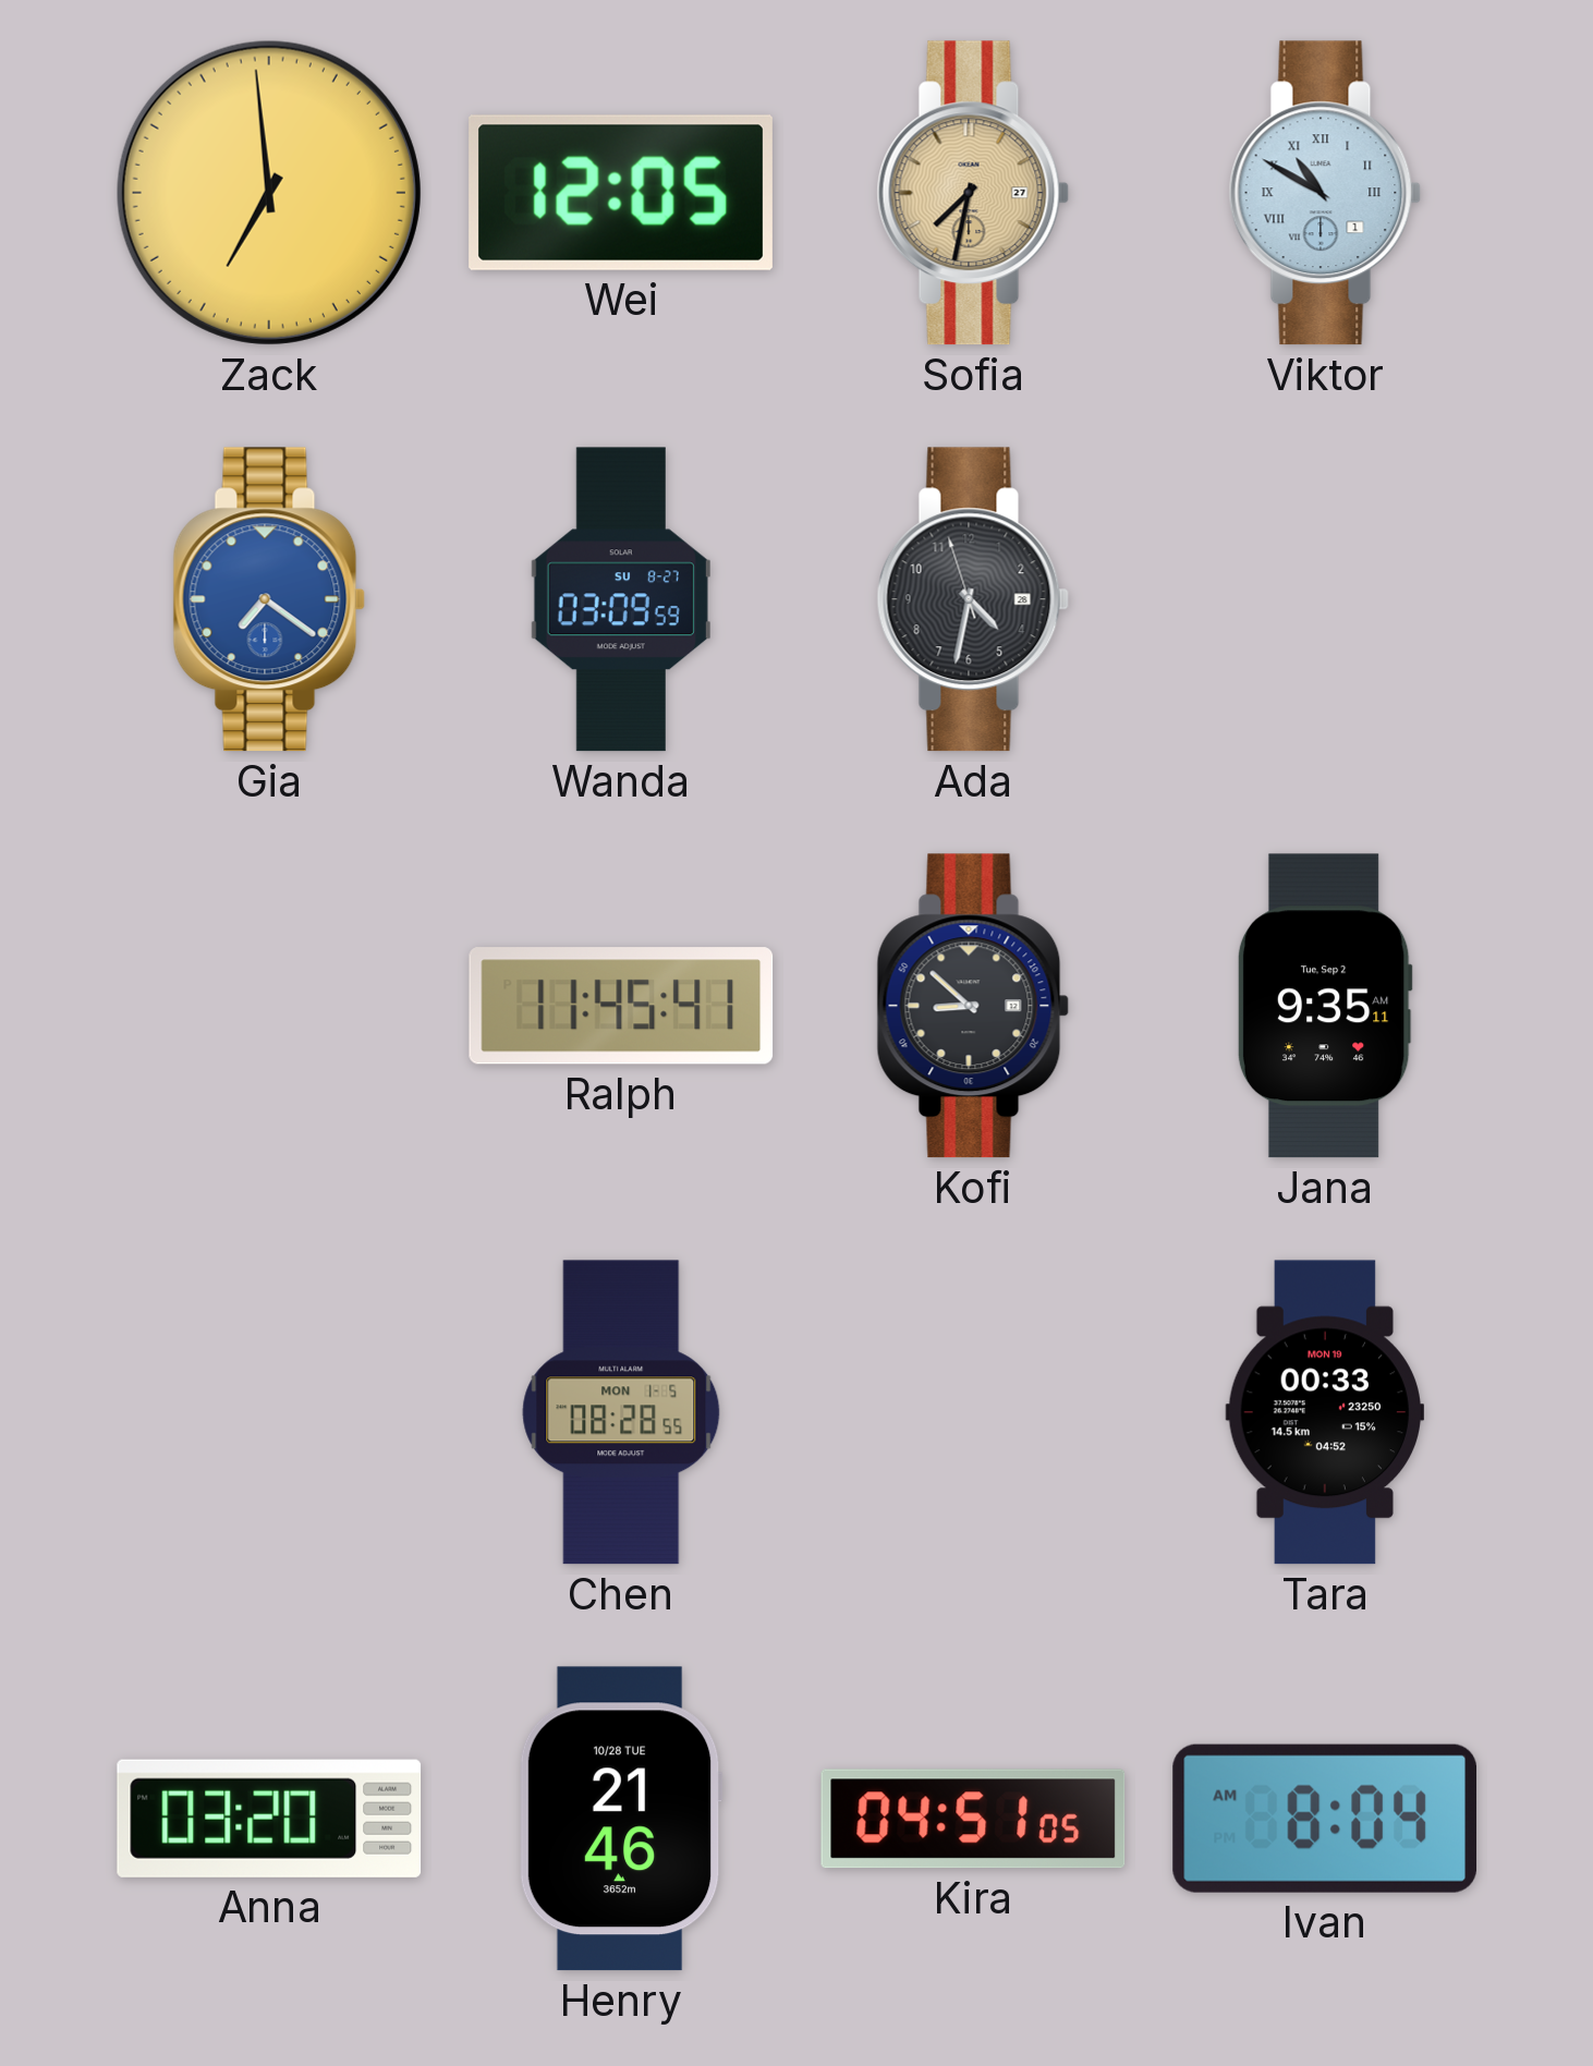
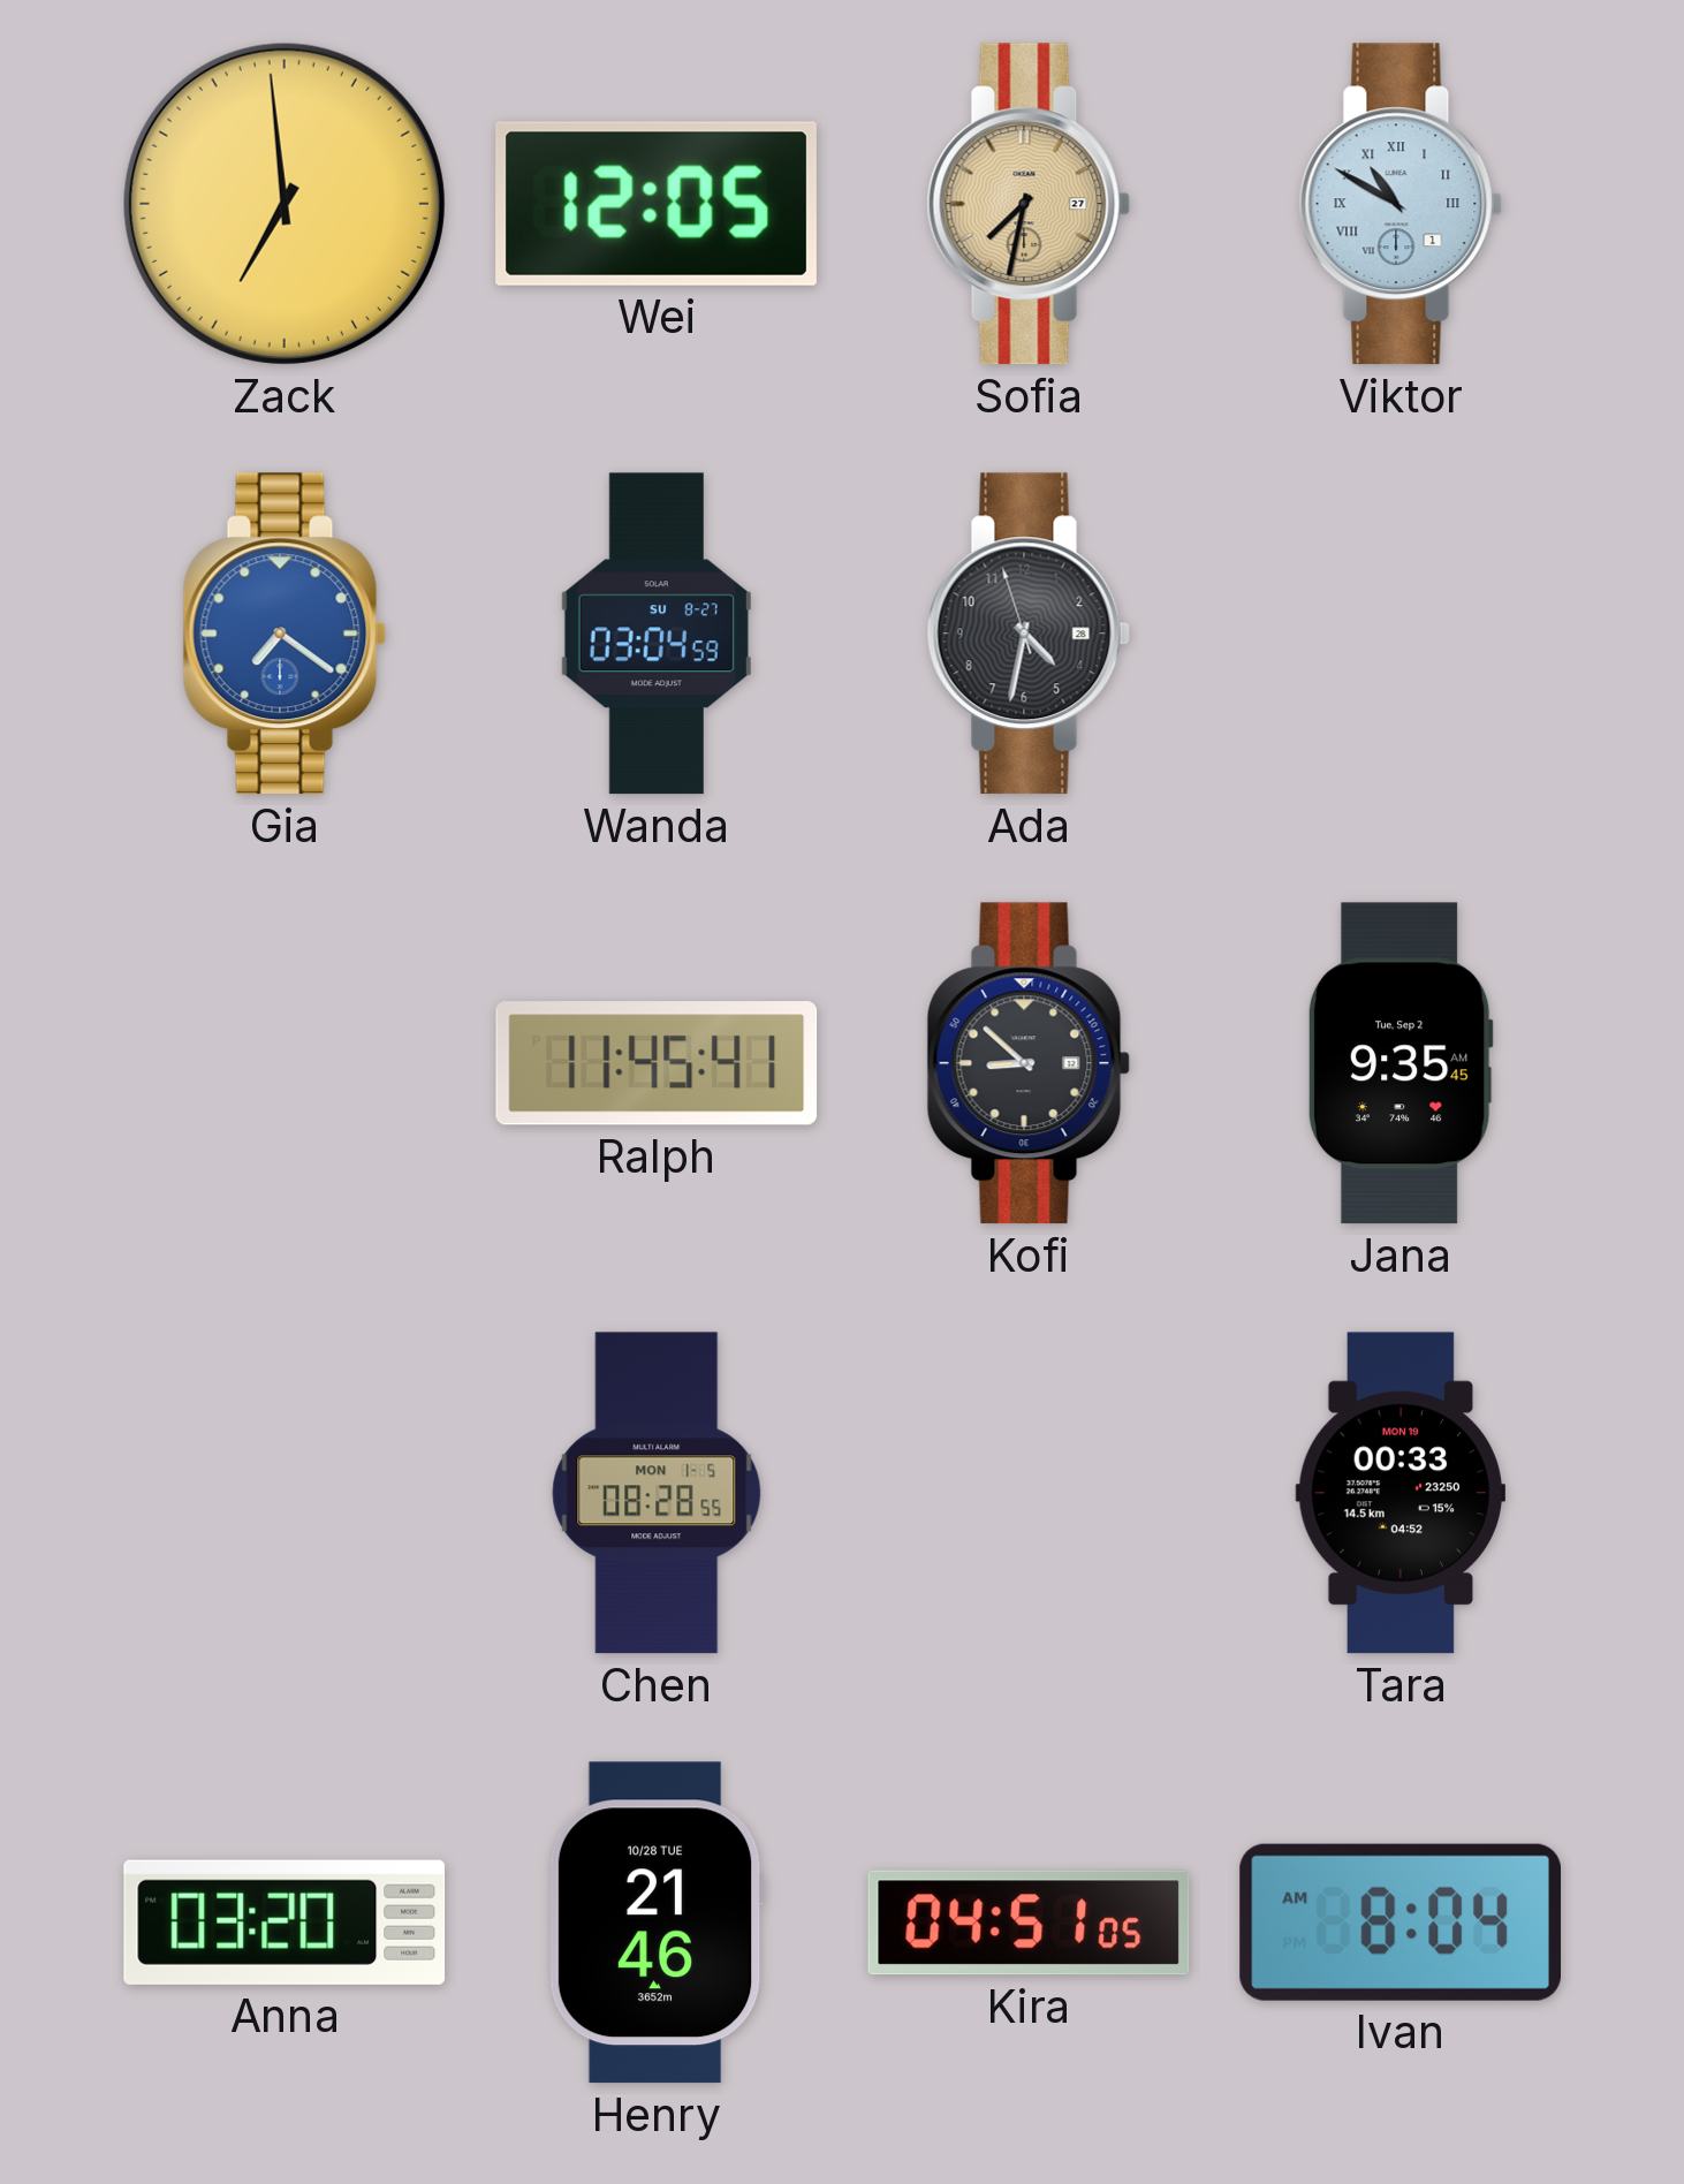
Wanda: 03:09 -> 03:04 (657, 634)
Jana: 9:35:11 AM -> 9:35:45 AM (1401, 1063)
